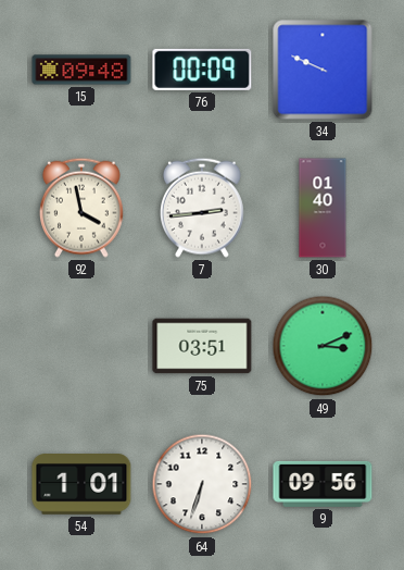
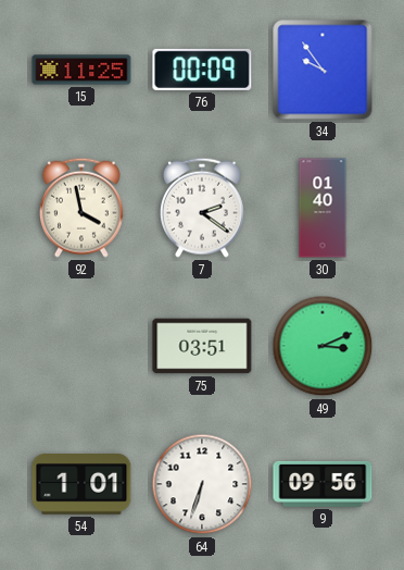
15: 09:48 -> 11:25 (81, 70)
34: 9:49 -> 9:54 (323, 70)
7: 2:44 -> 2:21 (202, 208)
